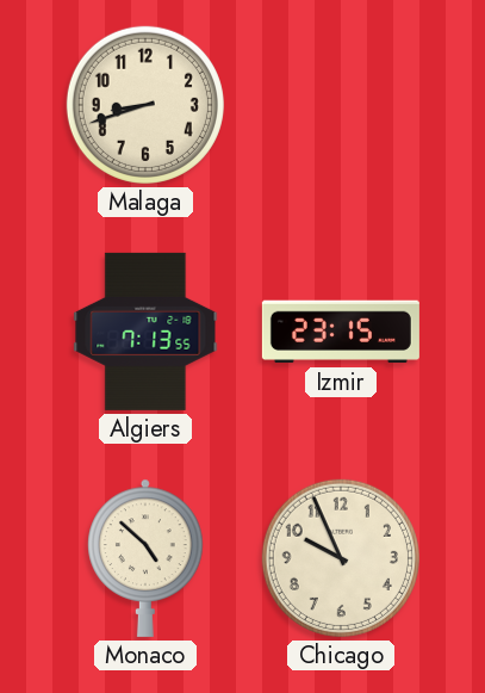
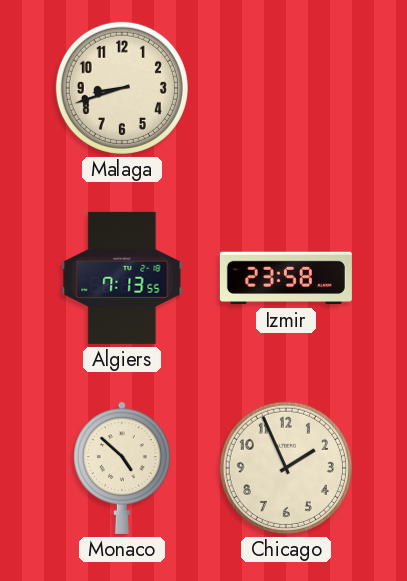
Izmir: 23:15 -> 23:58 (286, 278)
Chicago: 9:56 -> 1:56 (286, 468)
